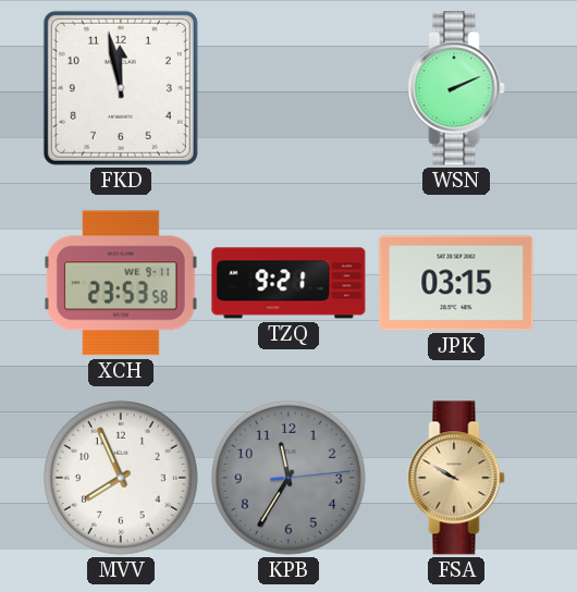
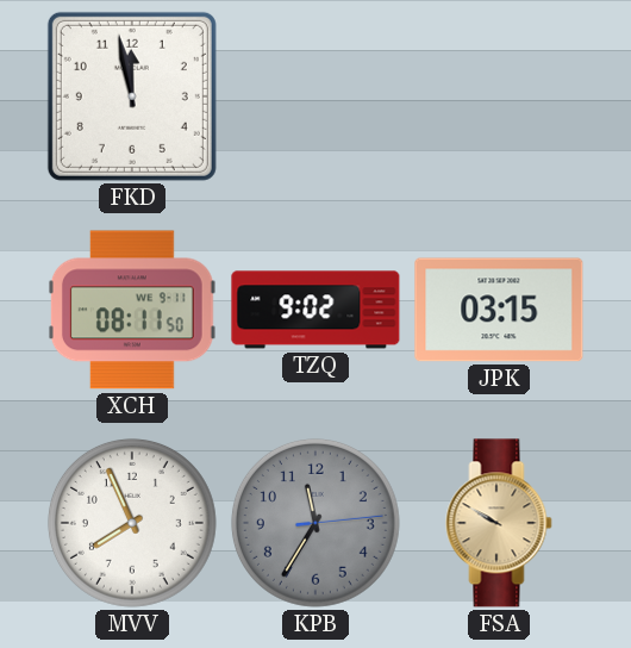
WSN: 2:11 -> none (456, 88)
XCH: 23:53 -> 08:11 (132, 310)
TZQ: 9:21 -> 9:02 (315, 310)
